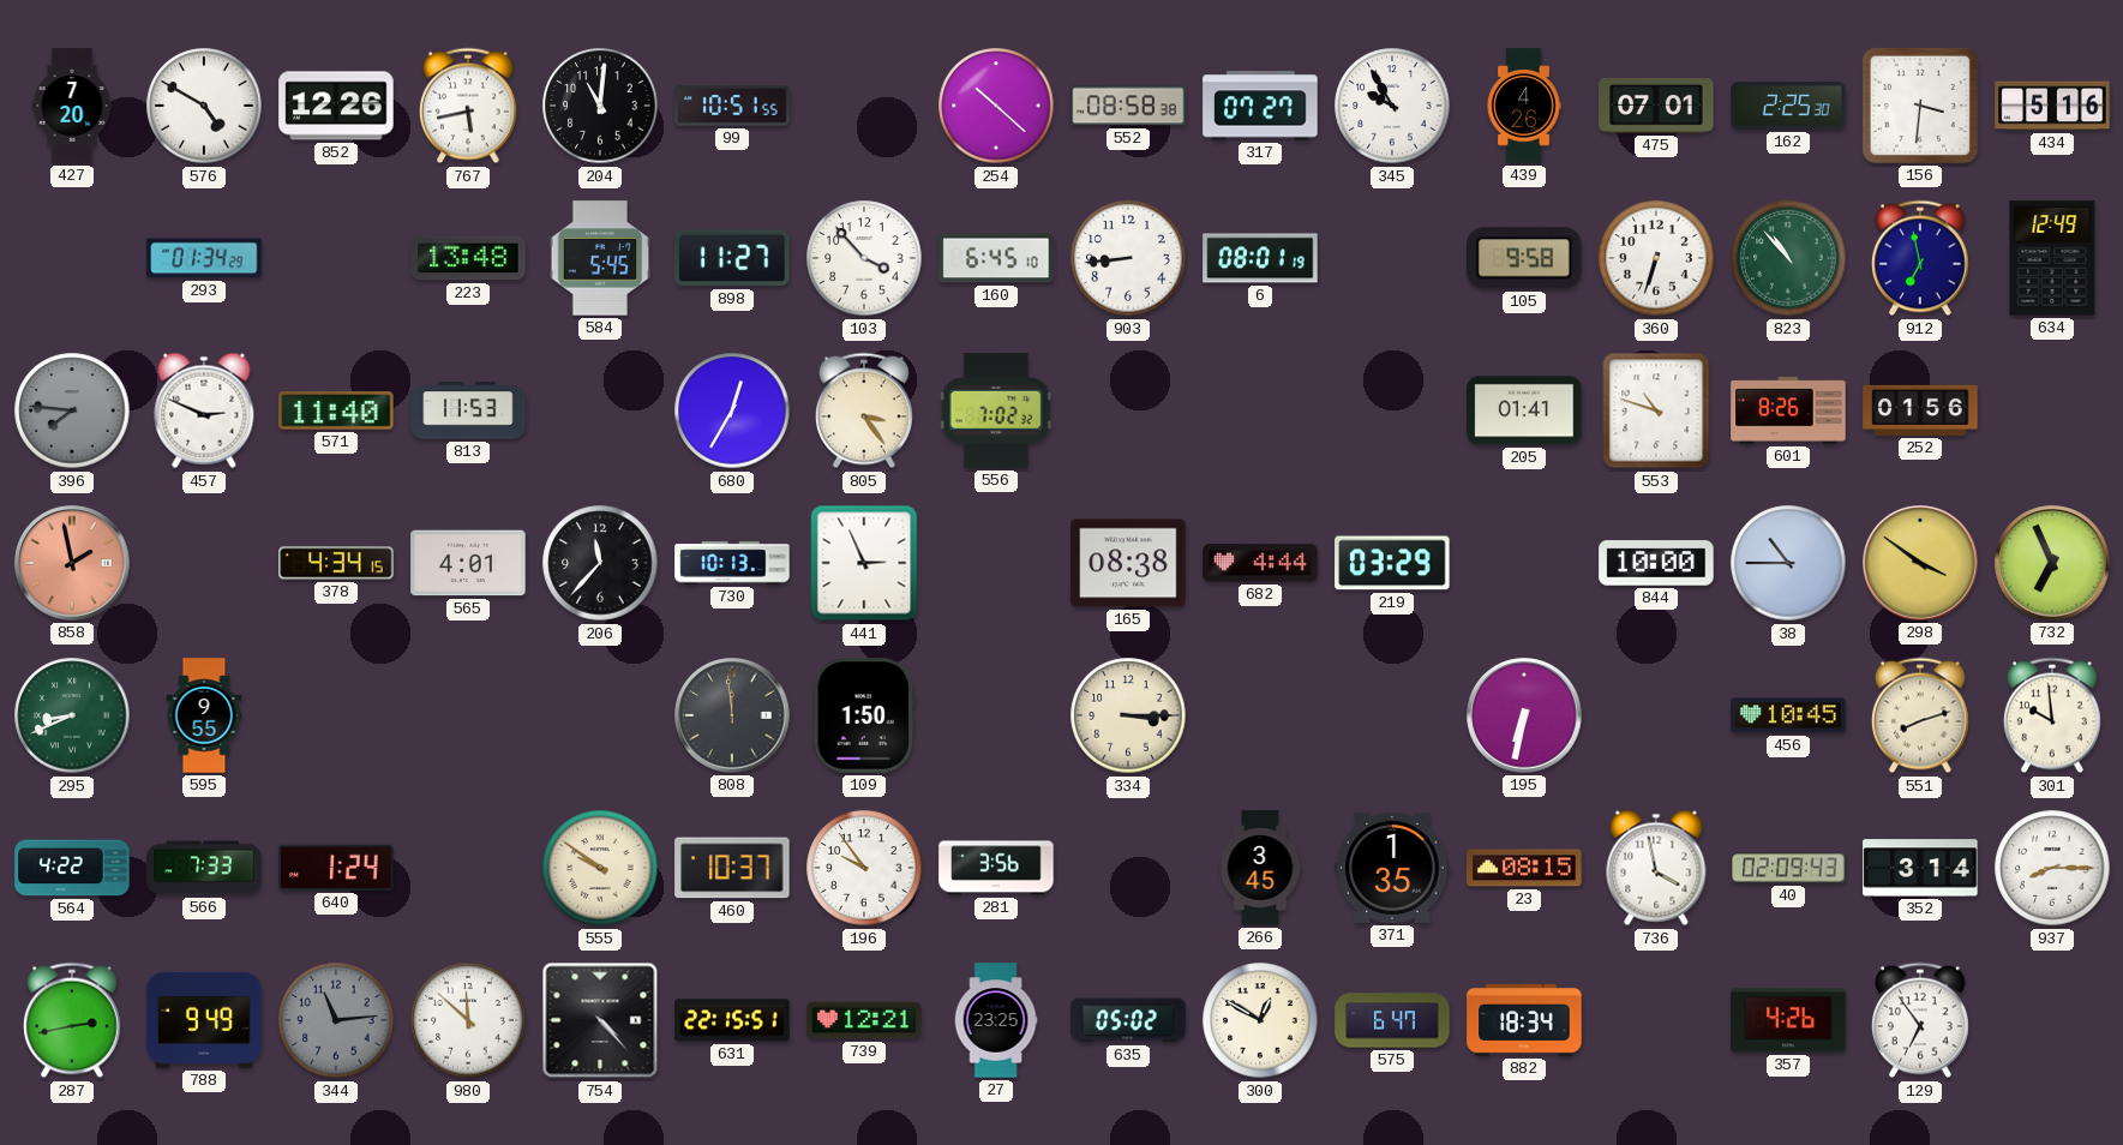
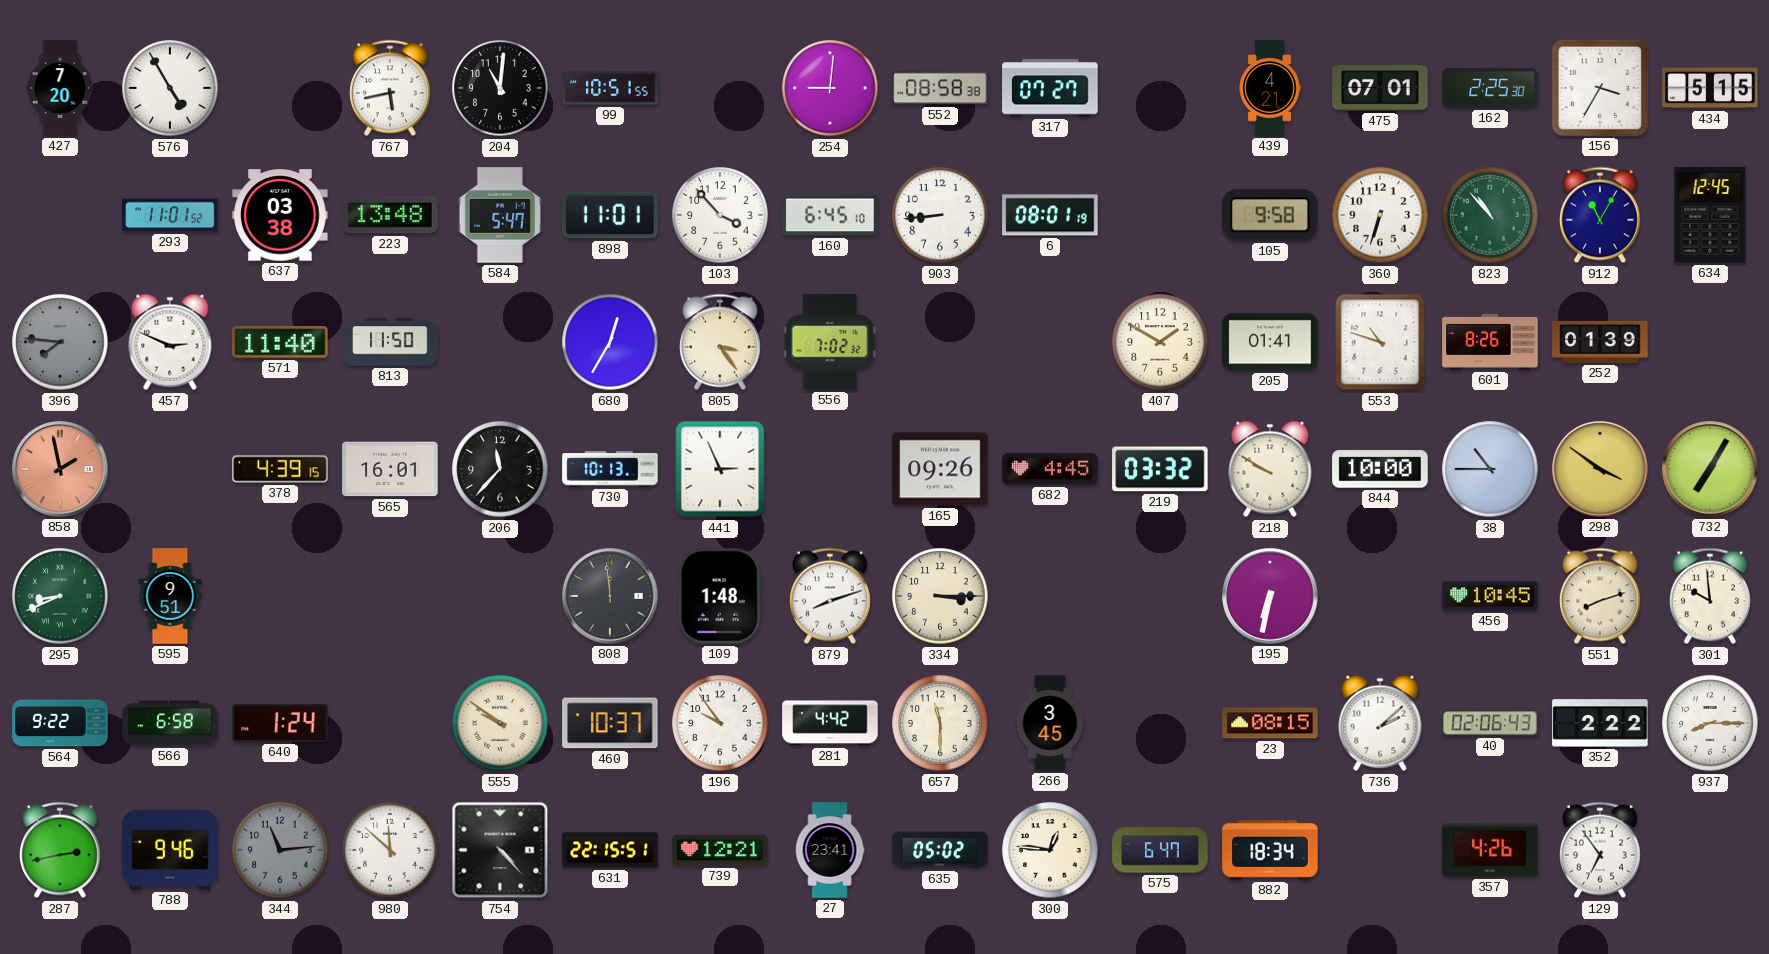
576: 4:50 -> 4:55 (170, 88)
852: 12:26 -> none (336, 106)
254: 10:22 -> 9:01 (830, 88)
345: 9:55 -> none (1392, 106)
439: 4:26 -> 4:21 (1270, 88)
156: 3:31 -> 3:35 (1600, 88)
434: 5:16 -> 5:15 (1710, 88)
293: 01:34 -> 11:01 (170, 215)
637: none -> 03:38 (280, 215)
584: 5:45 -> 5:47 (500, 215)
898: 11:27 -> 11:01 (610, 215)
912: 6:58 -> 11:05 (1600, 215)
634: 12:49 -> 12:45 (1710, 215)
813: 11:53 -> 11:50 (390, 342)
407: none -> 1:50 (1160, 342)
252: 01:56 -> 01:39 (1600, 342)
378: 4:34 -> 4:39 (280, 469)
565: 4:01 -> 16:01 (390, 469)
165: 08:38 -> 09:26 (940, 469)
682: 4:44 -> 4:45 (1050, 469)
219: 03:29 -> 03:32 (1160, 469)
218: none -> 9:50 (1270, 469)
732: 6:56 -> 7:05 (1710, 469)
595: 9:55 -> 9:51 (170, 596)
109: 1:50 -> 1:48 (720, 596)
879: none -> 8:12 (830, 596)
564: 4:22 -> 9:22 (60, 723)
566: 7:33 -> 6:58 (170, 723)
281: 3:56 -> 4:42 (830, 723)
657: none -> 11:30 (940, 723)
371: 1:35 -> none (1392, 868)
736: 3:58 -> 2:08 (1380, 723)
40: 02:09 -> 02:06 (1490, 723)
352: 3:14 -> 2:22 (1600, 723)
788: 9:49 -> 9:46 (170, 850)
27: 23:25 -> 23:41 (830, 850)
300: 12:50 -> 12:46 (1050, 850)
